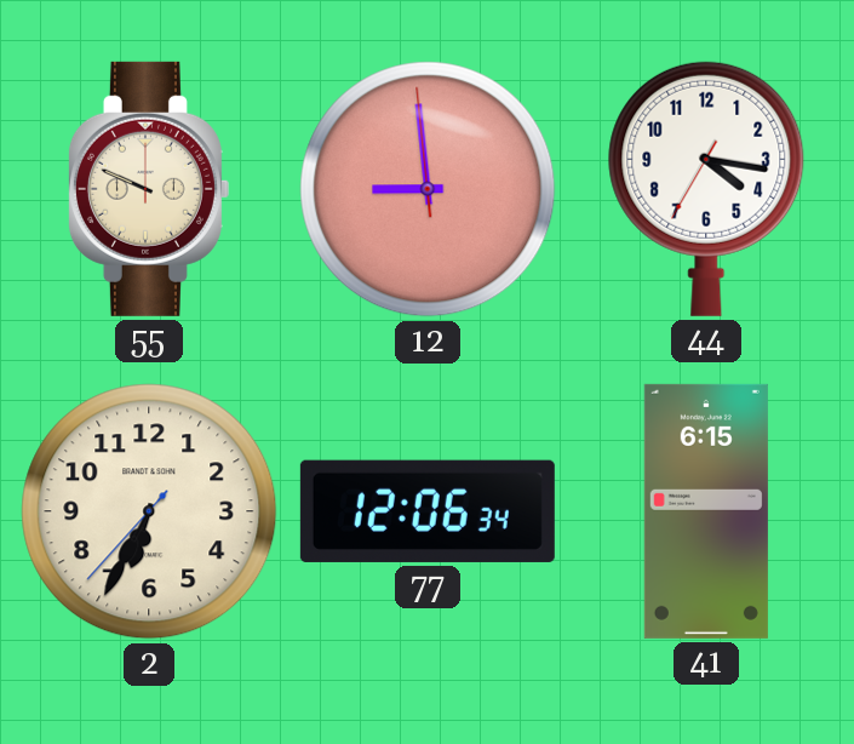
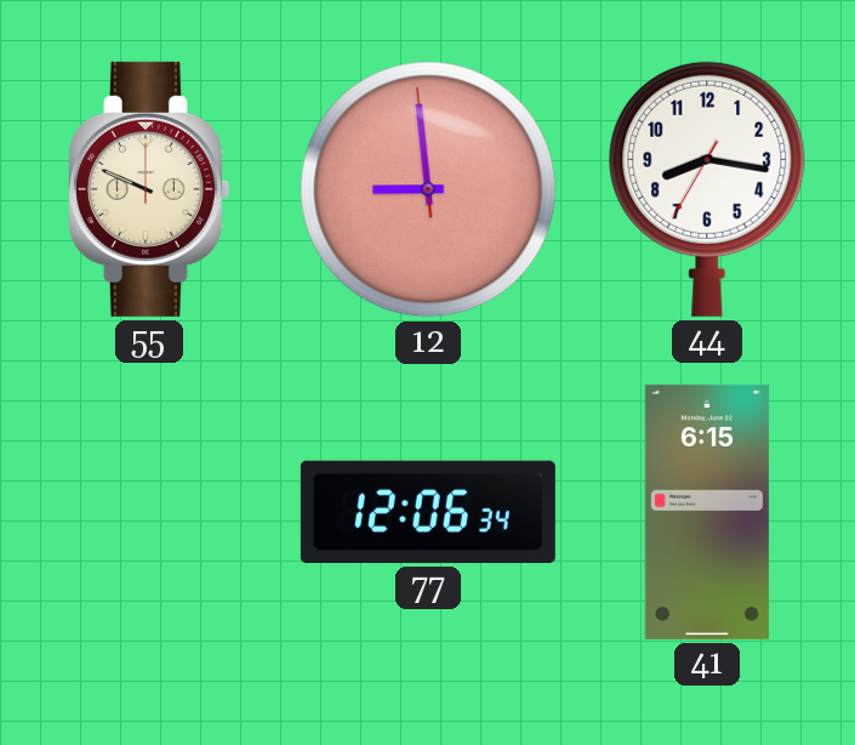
44: 4:16 -> 8:16 (707, 189)
2: 6:34 -> none (149, 511)
